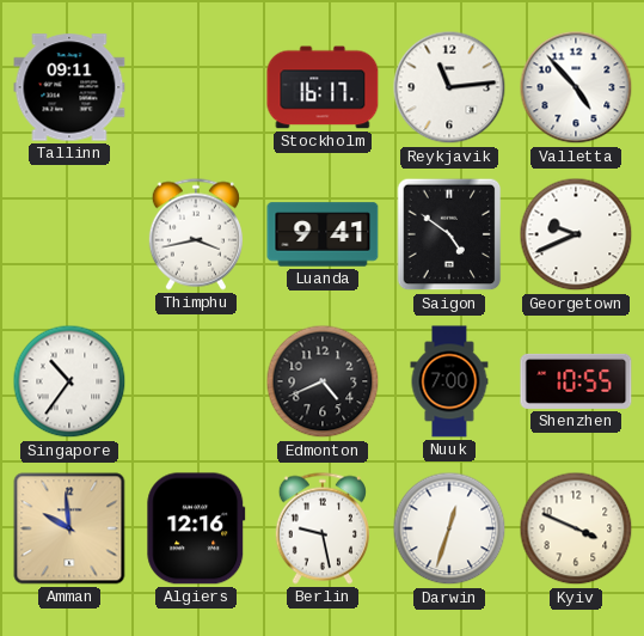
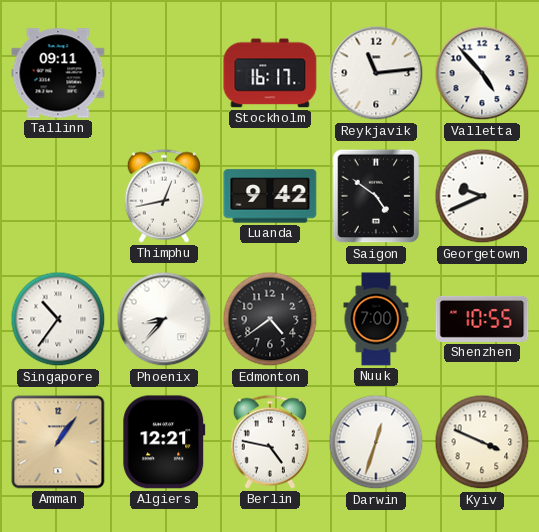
Thimphu: 3:43 -> 12:43 (164, 196)
Luanda: 9:41 -> 9:42 (270, 196)
Phoenix: none -> 8:37 (164, 319)
Edmonton: 4:41 -> 4:39 (270, 319)
Amman: 9:59 -> 1:06 (58, 442)
Algiers: 12:16 -> 12:21 (164, 442)
Berlin: 9:28 -> 4:47 (270, 442)
